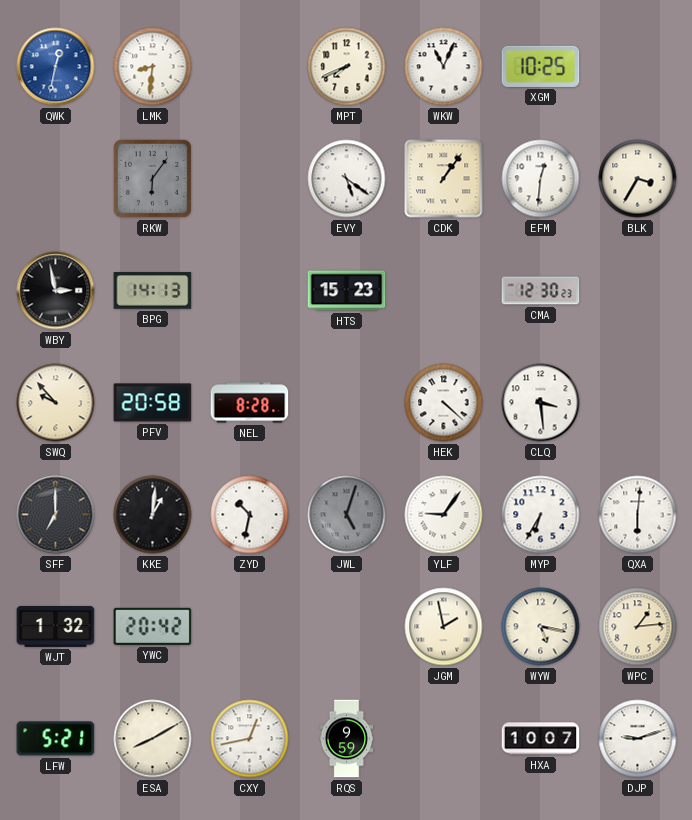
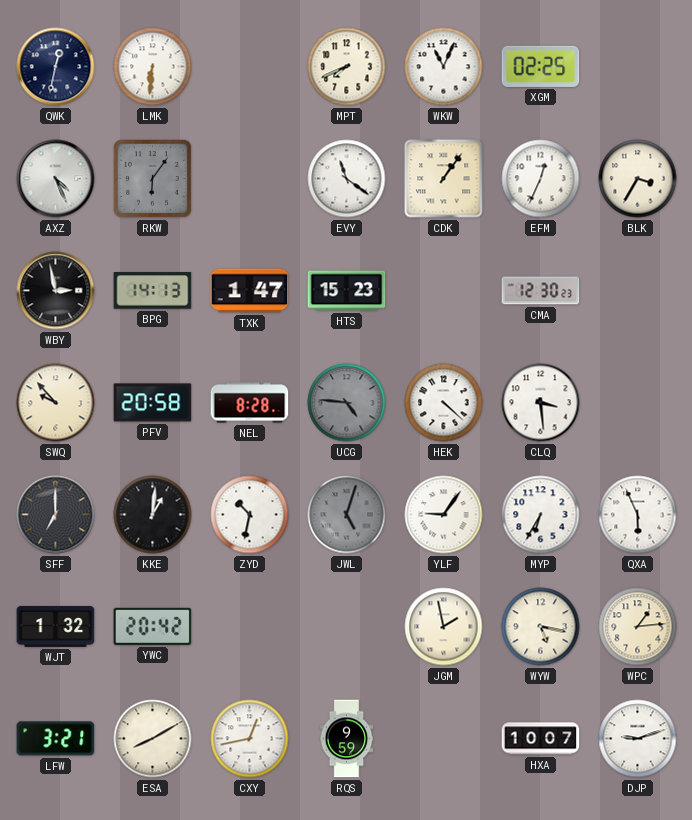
QWK dial: blue -> navy (56, 67)
LMK: 8:31 -> 6:31 (153, 67)
XGM: 10:25 -> 02:25 (541, 66)
AXZ: none -> 4:26 (56, 179)
EVY: 5:21 -> 11:21 (347, 179)
EFM: 12:31 -> 12:34 (541, 179)
TXK: none -> 1:47 (250, 291)
UCG: none -> 4:46 (347, 403)
QXA: 6:01 -> 5:56 (638, 515)
LFW: 5:21 -> 3:21 (56, 739)
